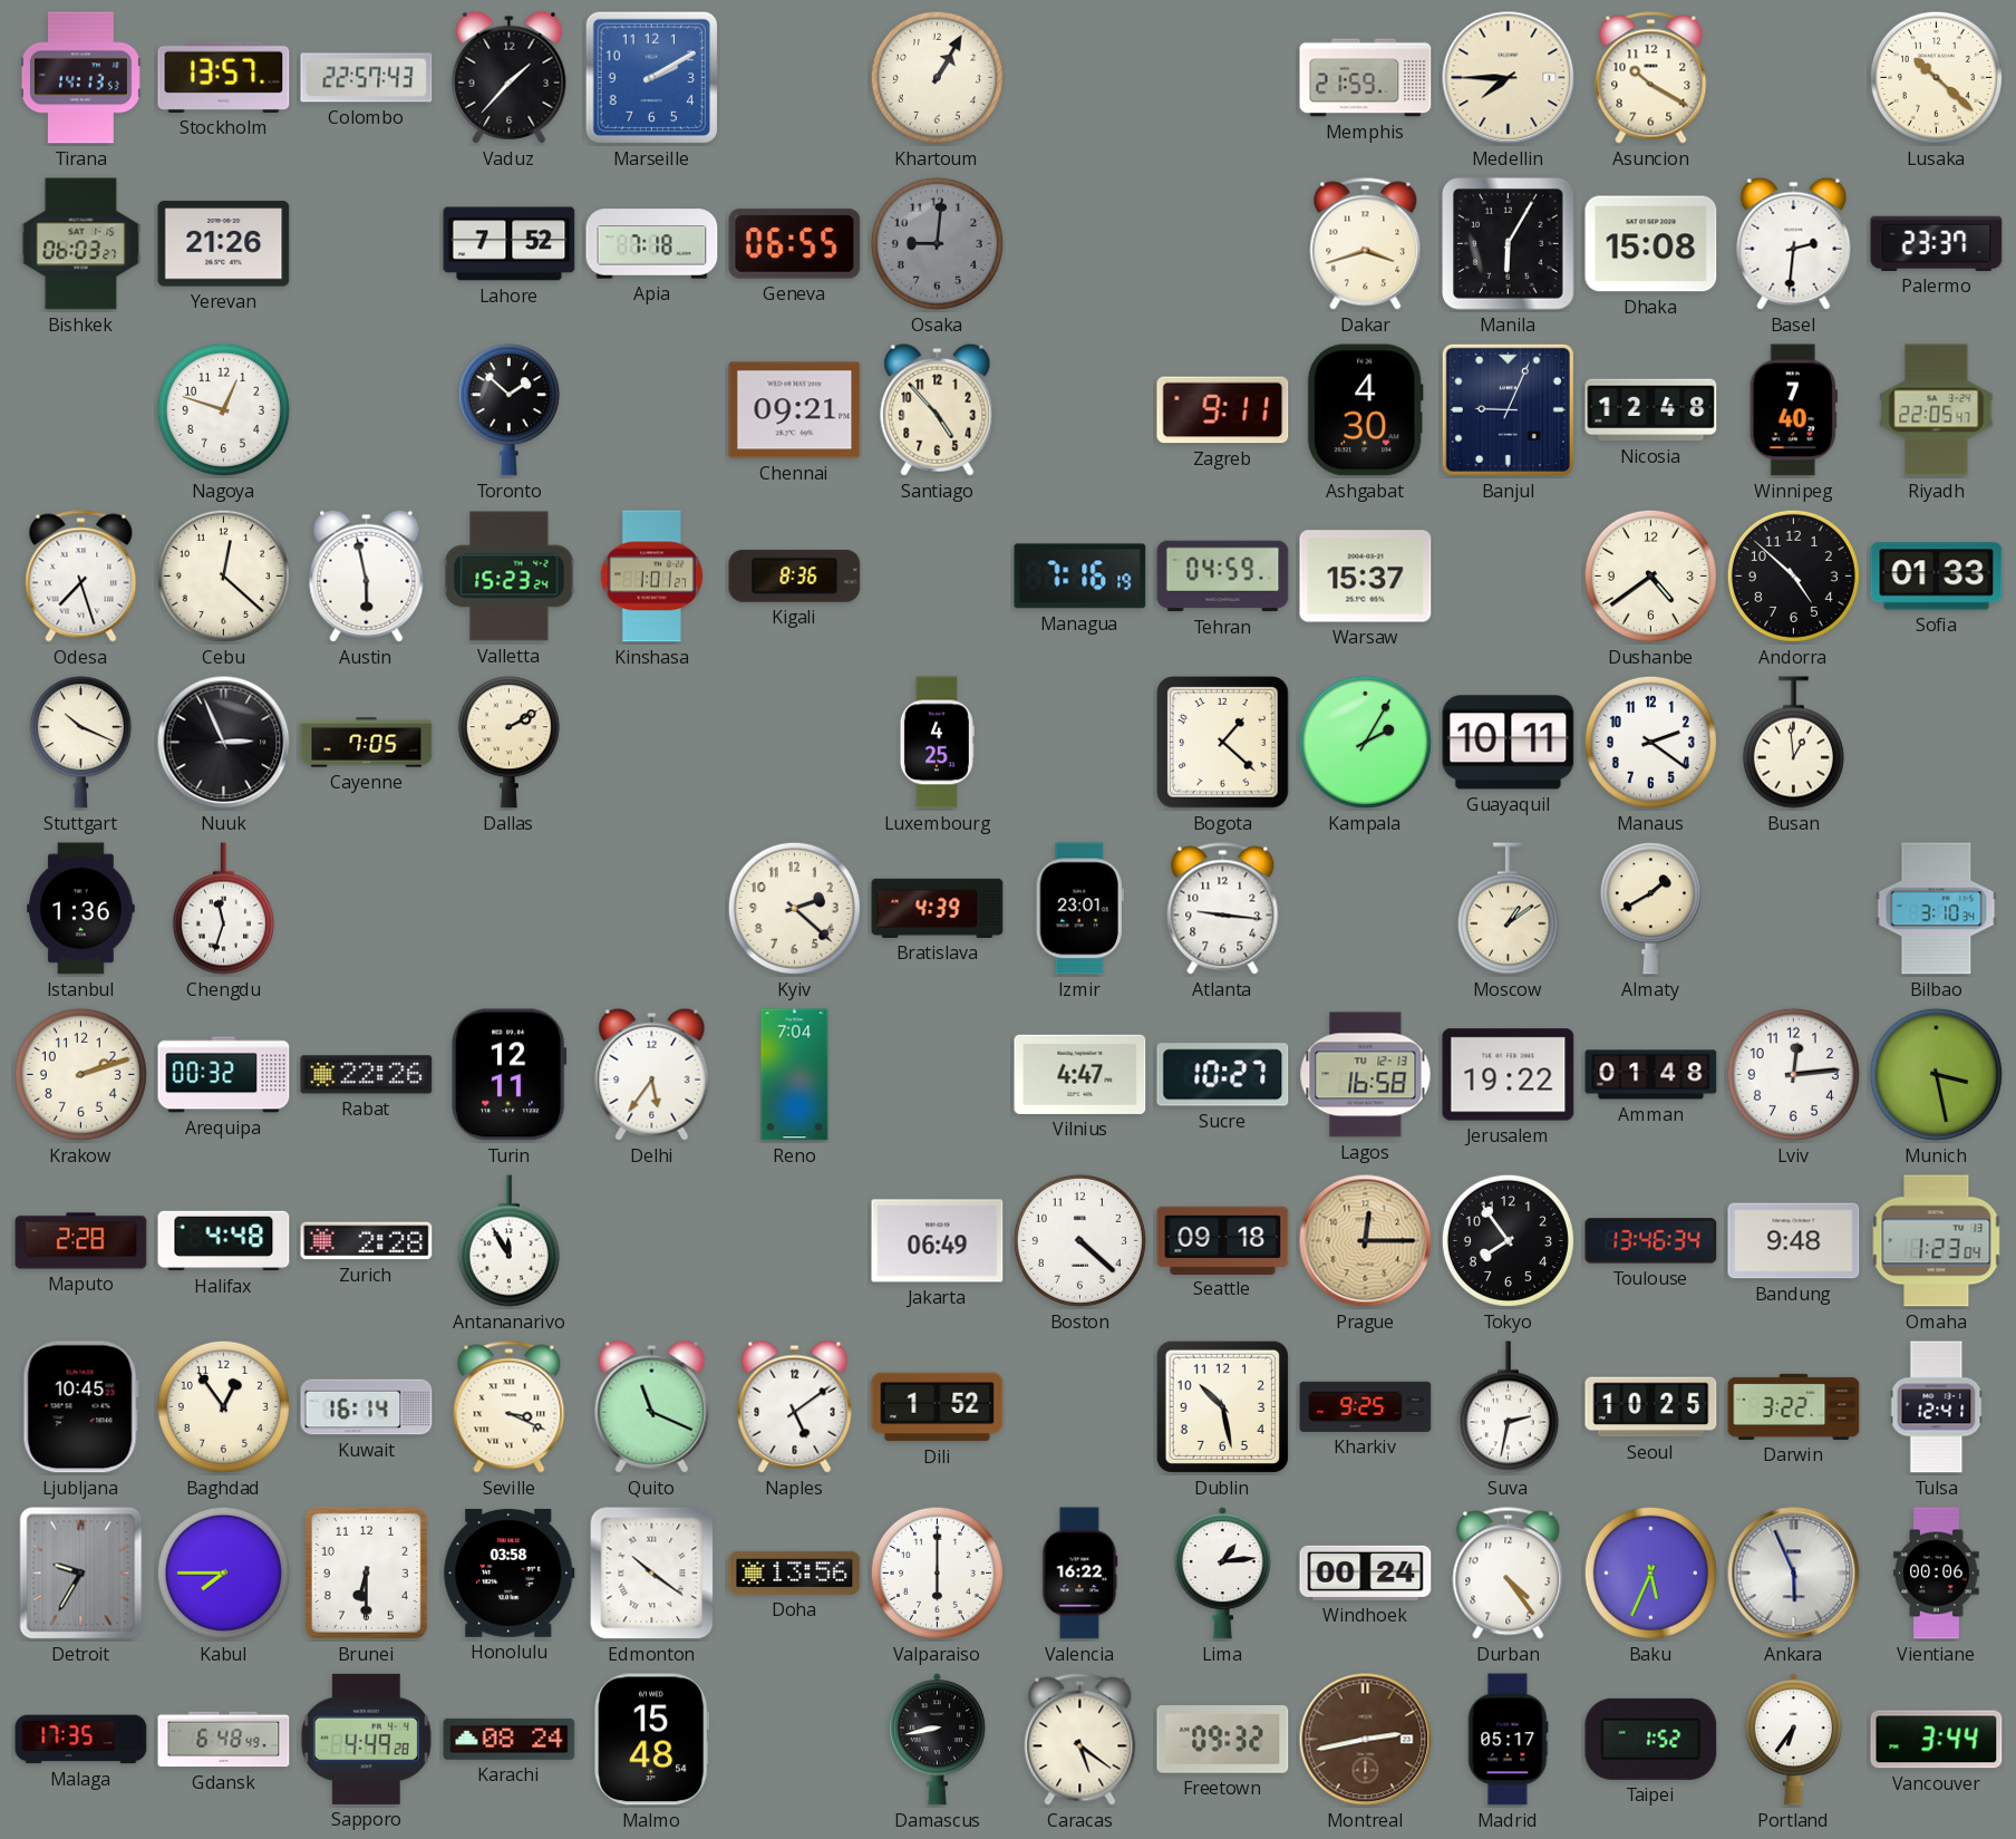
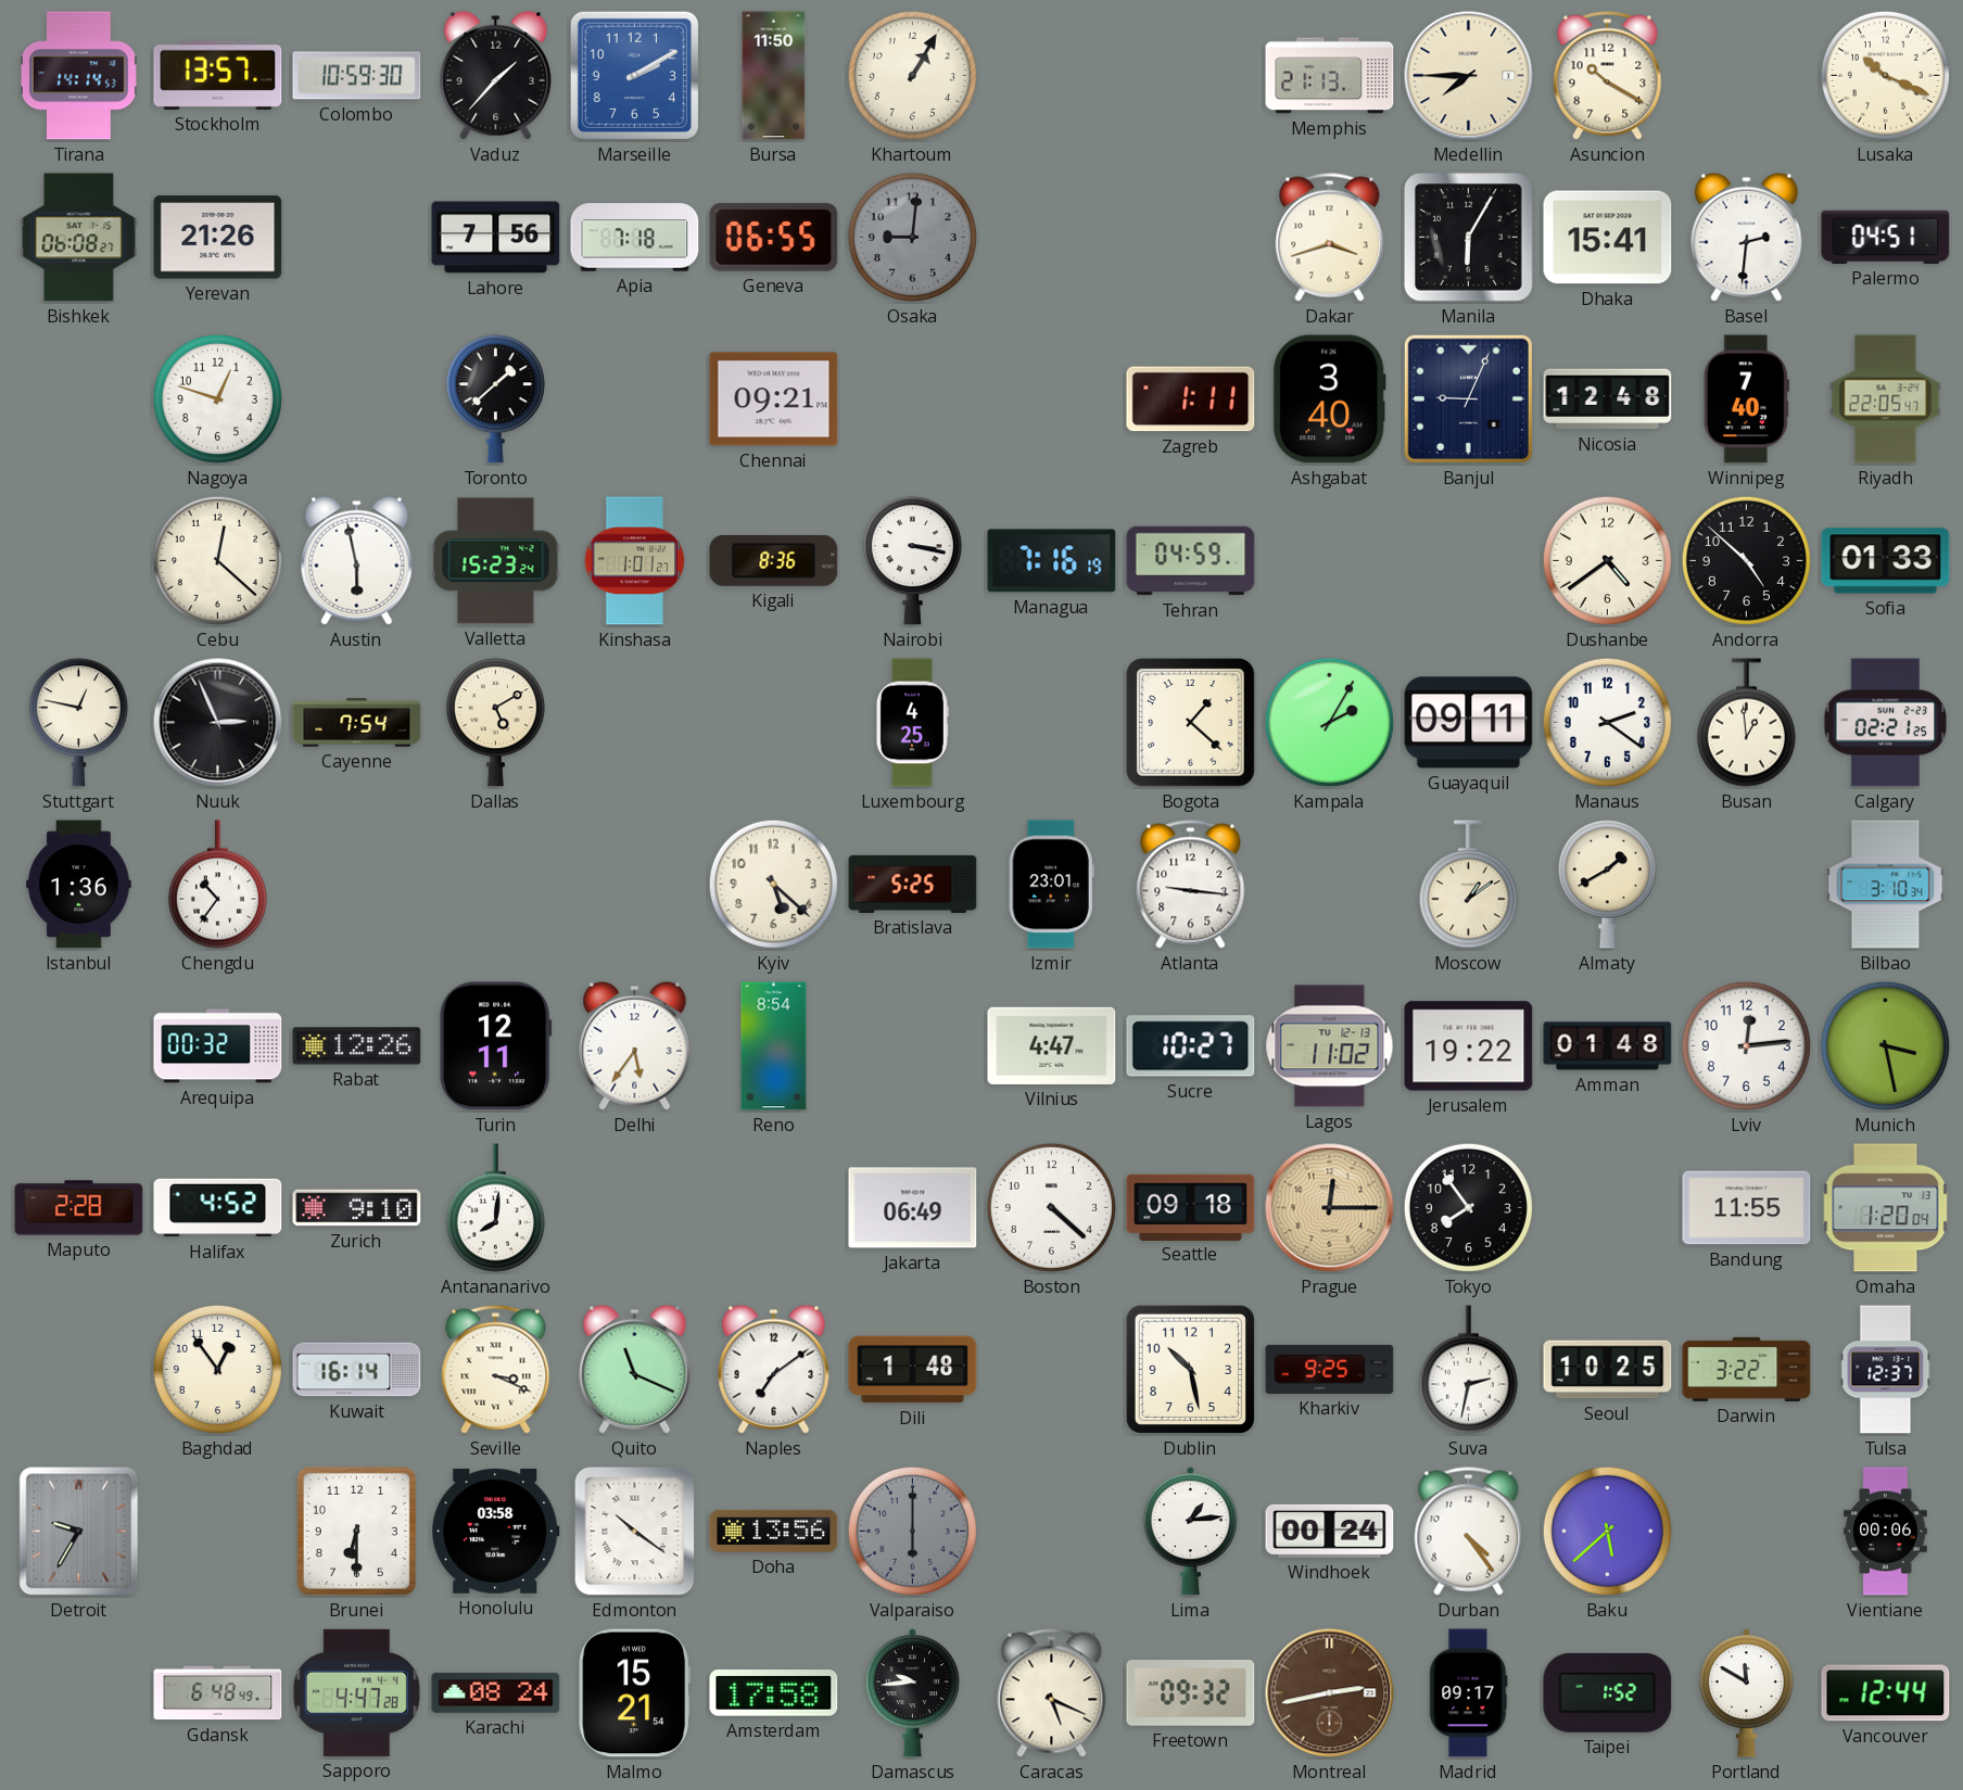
Tirana: 14:13 -> 14:14 (78, 76)
Colombo: 22:57 -> 10:59 (357, 76)
Bursa: none -> 11:50 (774, 76)
Memphis: 21:59 -> 21:13 (1330, 76)
Lusaka: 10:22 -> 10:19 (1885, 75)
Bishkek: 06:03 -> 06:08 (79, 238)
Lahore: 7:52 -> 7:56 (496, 238)
Dhaka: 15:08 -> 15:41 (1608, 238)
Palermo: 23:37 -> 04:51 (1886, 237)
Toronto: 1:52 -> 1:38 (495, 399)
Santiago: 4:53 -> none (938, 409)
Zagreb: 9:11 -> 1:11 (1191, 399)
Ashgabat: 4:30 -> 3:40 (1329, 399)
Odesa: 7:27 -> none (81, 577)
Nairobi: none -> 3:17 (912, 561)
Warsaw: 15:37 -> none (1366, 577)
Stuttgart: 10:19 -> 12:47 (78, 723)
Cayenne: 7:05 -> 7:54 (357, 723)
Dallas: 2:10 -> 5:10 (495, 723)
Guayaquil: 10:11 -> 09:11 (1469, 723)
Calgary: none -> 02:21 (1886, 723)
Chengdu: 11:33 -> 10:36 (217, 885)
Kyiv: 2:22 -> 5:22 (773, 884)
Bratislava: 4:39 -> 5:25 (913, 884)
Krakow: 2:12 -> none (80, 1074)
Rabat: 22:26 -> 12:26 (357, 1046)
Reno: 7:04 -> 8:54 (774, 1046)
Lagos: 16:58 -> 11:02 (1330, 1046)
Halifax: 4:48 -> 4:52 (218, 1208)
Zurich: 2:28 -> 9:10 (357, 1208)
Antananarivo: 11:55 -> 8:01 (495, 1208)
Toulouse: 13:46 -> none (1651, 1241)
Bandung: 9:48 -> 11:55 (1747, 1208)
Omaha: 1:23 -> 1:20 (1886, 1208)
Ljubljana: 10:45 -> none (80, 1407)
Naples: 5:09 -> 7:09 (774, 1369)
Dili: 1:52 -> 1:48 (913, 1370)
Tulsa: 12:41 -> 12:37 (1886, 1370)
Kabul: 7:45 -> none (223, 1572)
Valparaiso dial: white -> grey (912, 1531)
Valencia: 16:22 -> none (1079, 1574)
Baku: 5:34 -> 5:38 (1607, 1531)
Ankara: 5:56 -> none (1794, 1574)
Malaga: 17:35 -> none (81, 1740)
Sapporo: 4:49 -> 4:47 (356, 1692)
Malmo: 15:48 -> 15:21 (635, 1693)
Amsterdam: none -> 17:58 (774, 1693)
Damascus: 8:43 -> 9:44 (912, 1693)
Caracas: 5:21 -> 5:19 (1052, 1693)
Madrid: 05:17 -> 09:17 (1468, 1693)
Portland: 6:36 -> 11:50 (1746, 1693)
Vancouver: 3:44 -> 12:44 (1886, 1693)
